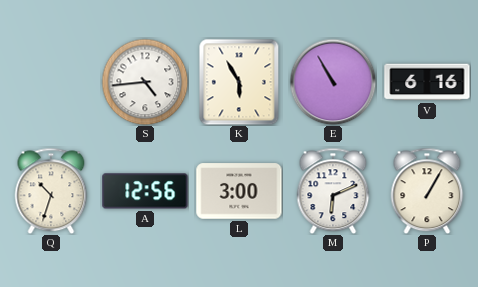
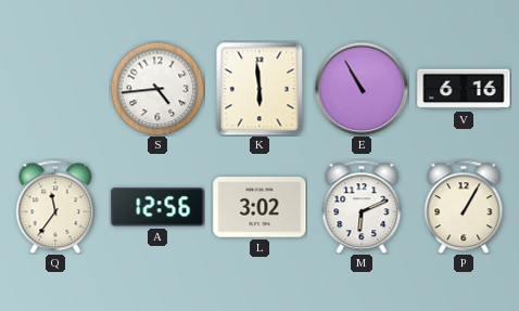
K: 5:55 -> 5:59 (259, 89)
Q: 10:33 -> 11:36 (55, 207)
L: 3:00 -> 3:02 (259, 207)
